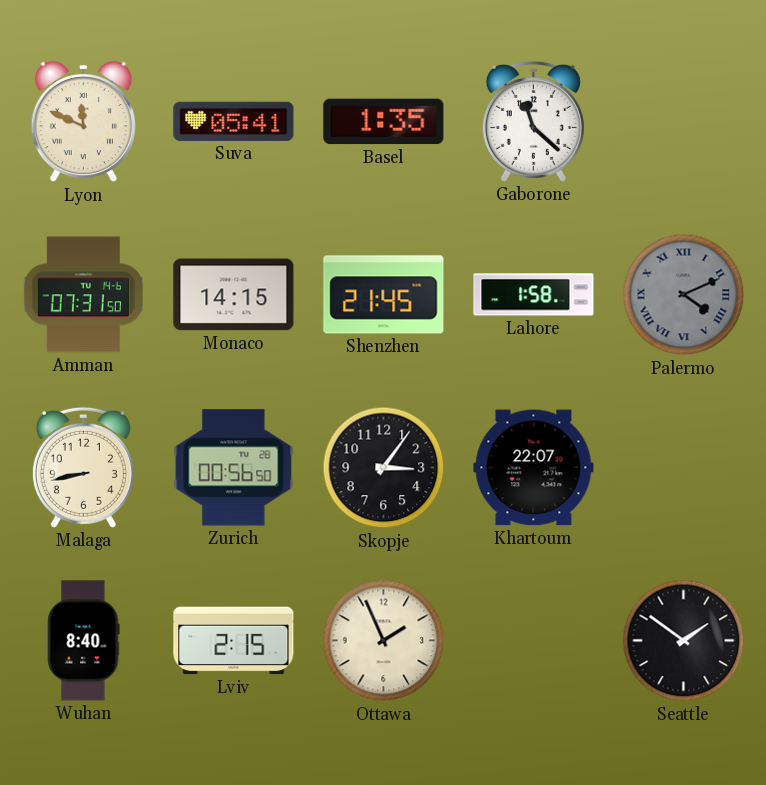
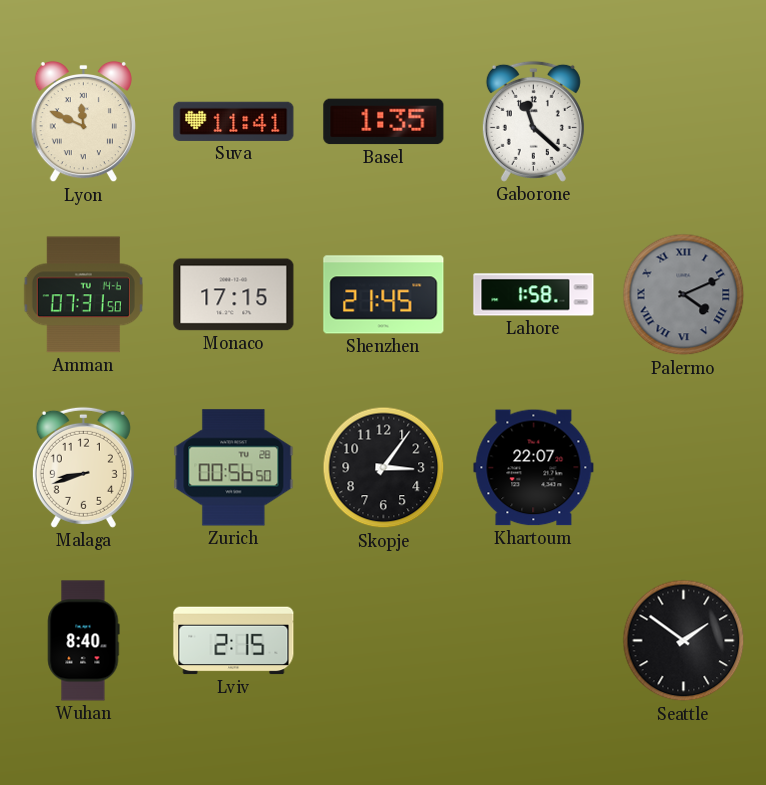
Suva: 05:41 -> 11:41 (234, 121)
Monaco: 14:15 -> 17:15 (234, 295)
Malaga: 8:43 -> 8:42 (83, 467)
Ottawa: 1:56 -> none (384, 641)
